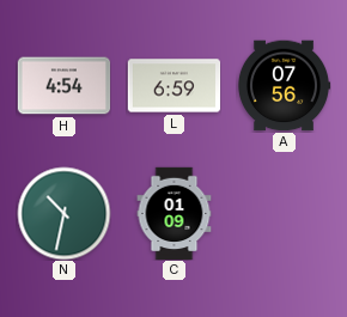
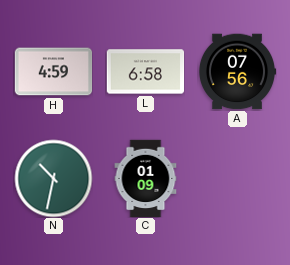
H: 4:54 -> 4:59 (53, 72)
L: 6:59 -> 6:58 (145, 72)
